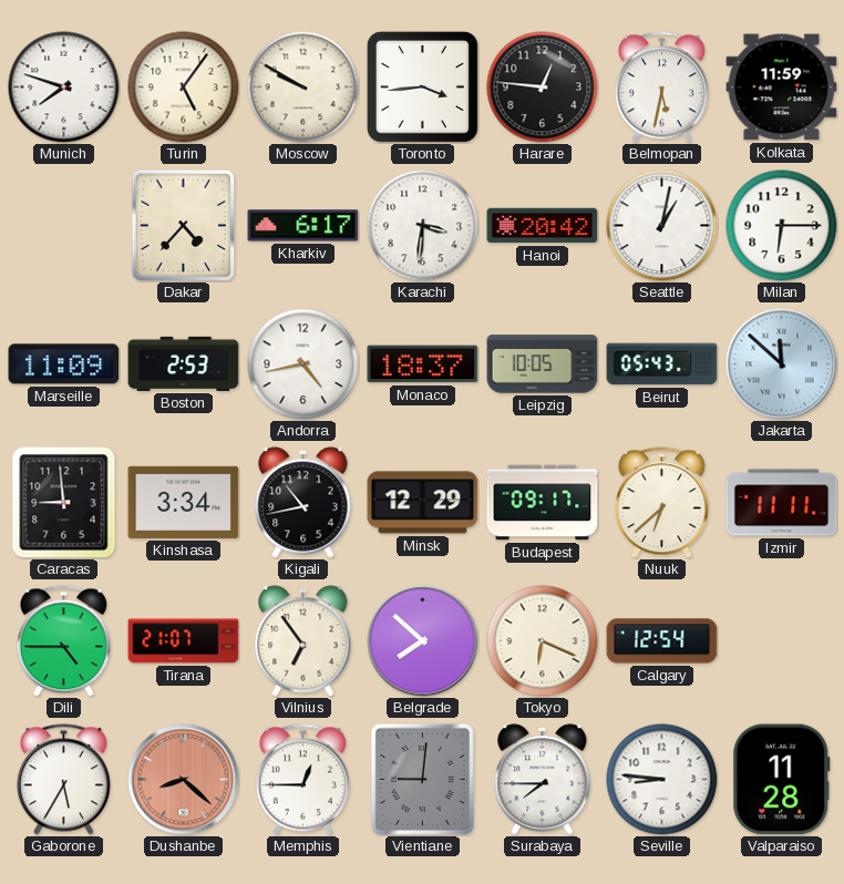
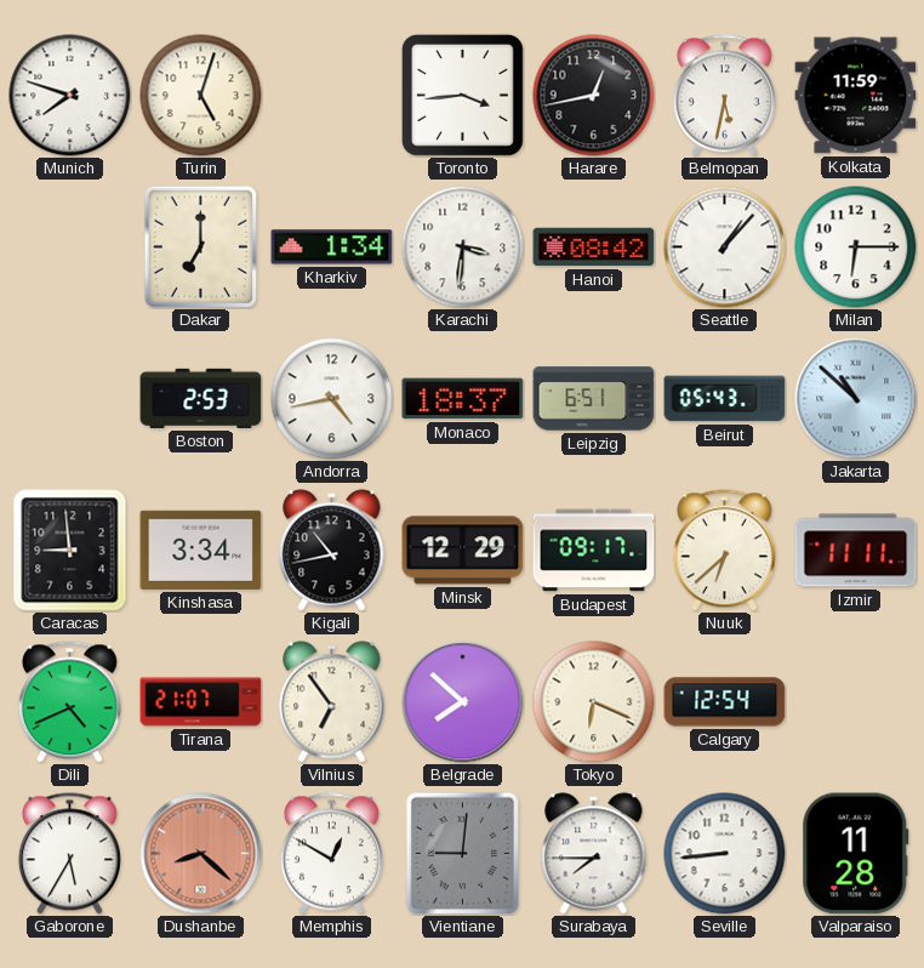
Turin: 5:06 -> 5:03 (201, 96)
Moscow: 9:50 -> none (303, 88)
Harare: 12:46 -> 12:43 (594, 96)
Dakar: 4:37 -> 7:00 (200, 246)
Kharkiv: 6:17 -> 1:34 (332, 247)
Hanoi: 20:42 -> 08:42 (594, 247)
Seattle: 1:02 -> 1:07 (725, 247)
Marseille: 11:09 -> none (64, 364)
Leipzig: 10:05 -> 6:51 (594, 399)
Jakarta: 11:52 -> 10:52 (856, 399)
Dili: 4:45 -> 4:41 (69, 702)
Memphis: 12:45 -> 12:50 (331, 854)
Seville: 8:46 -> 8:44 (725, 854)
